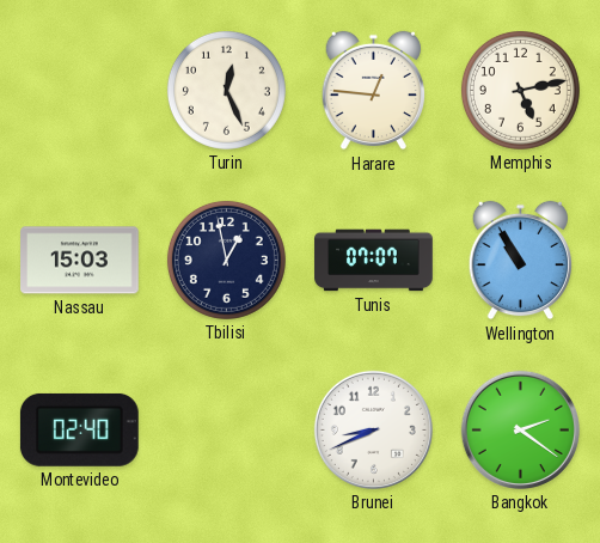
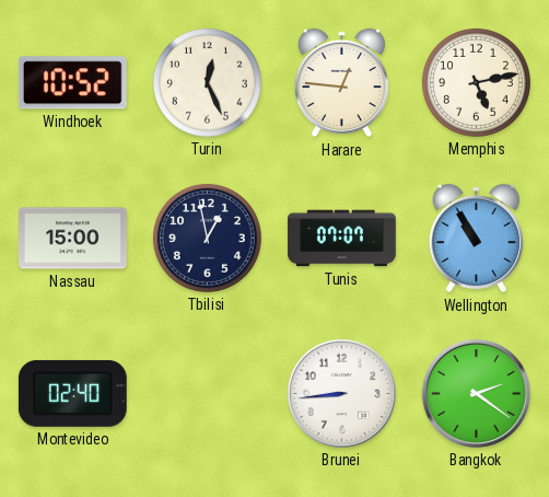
Windhoek: none -> 10:52 (72, 83)
Nassau: 15:03 -> 15:00 (73, 239)
Brunei: 8:41 -> 8:44 (341, 393)
